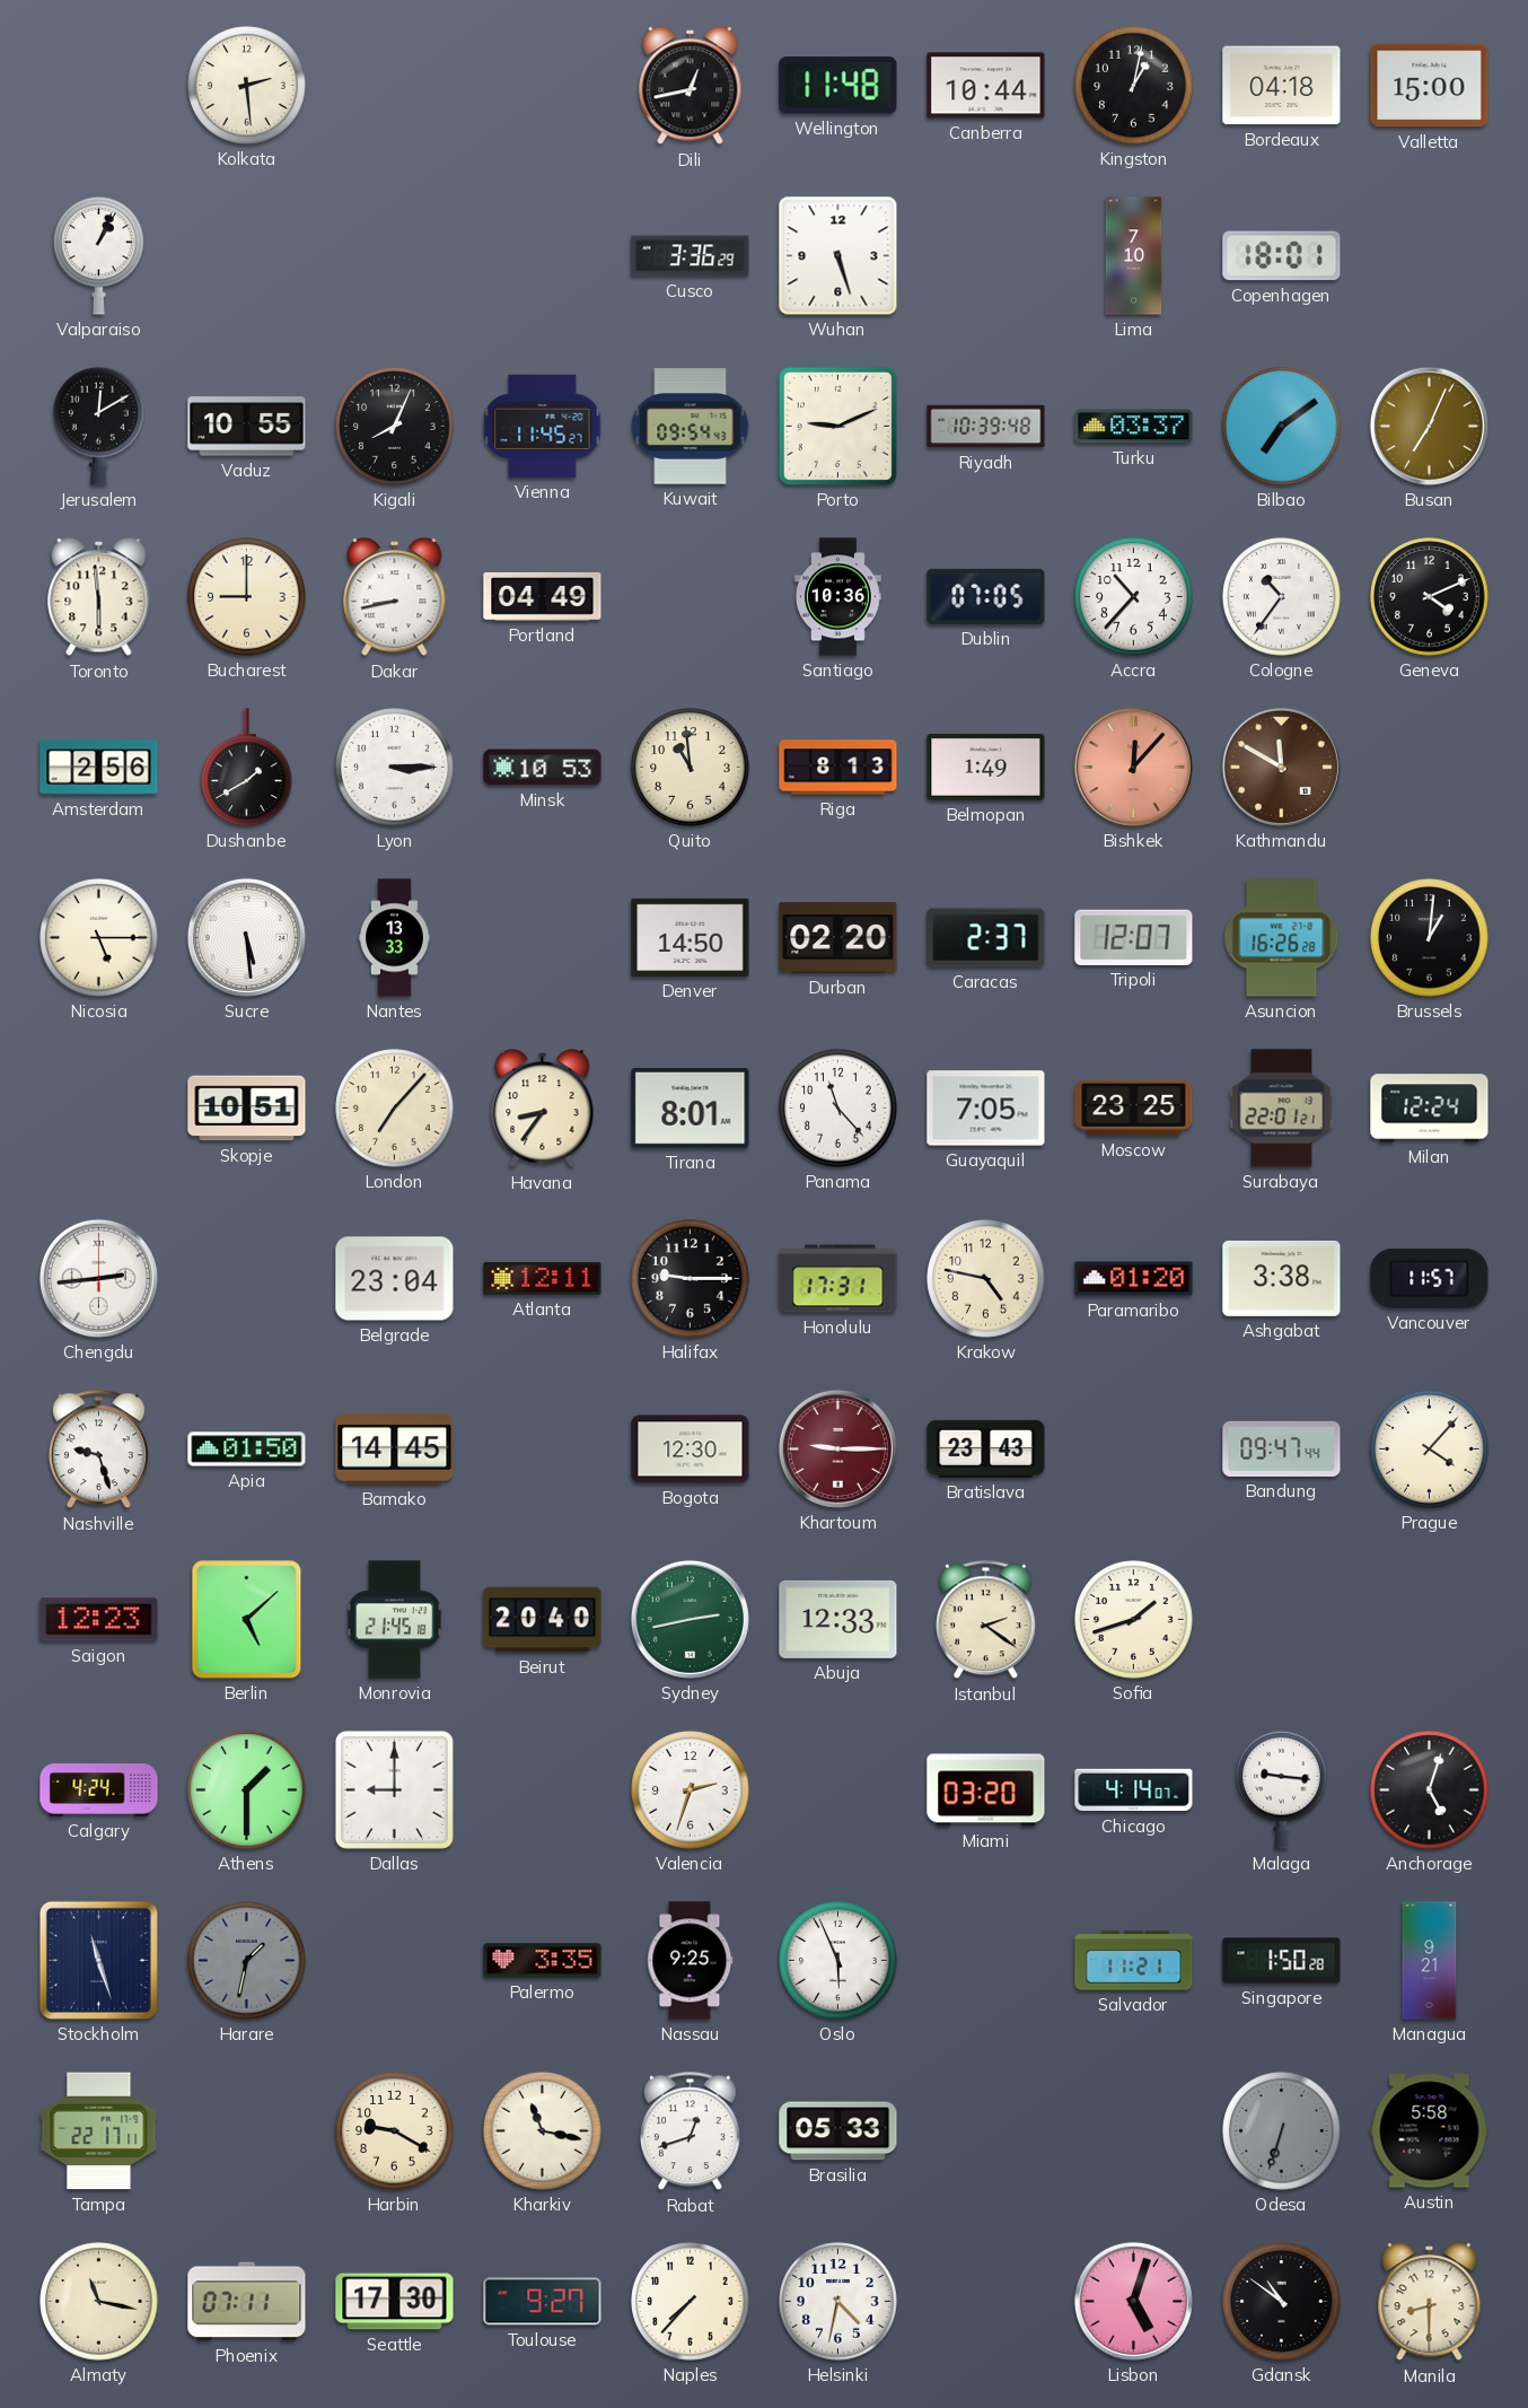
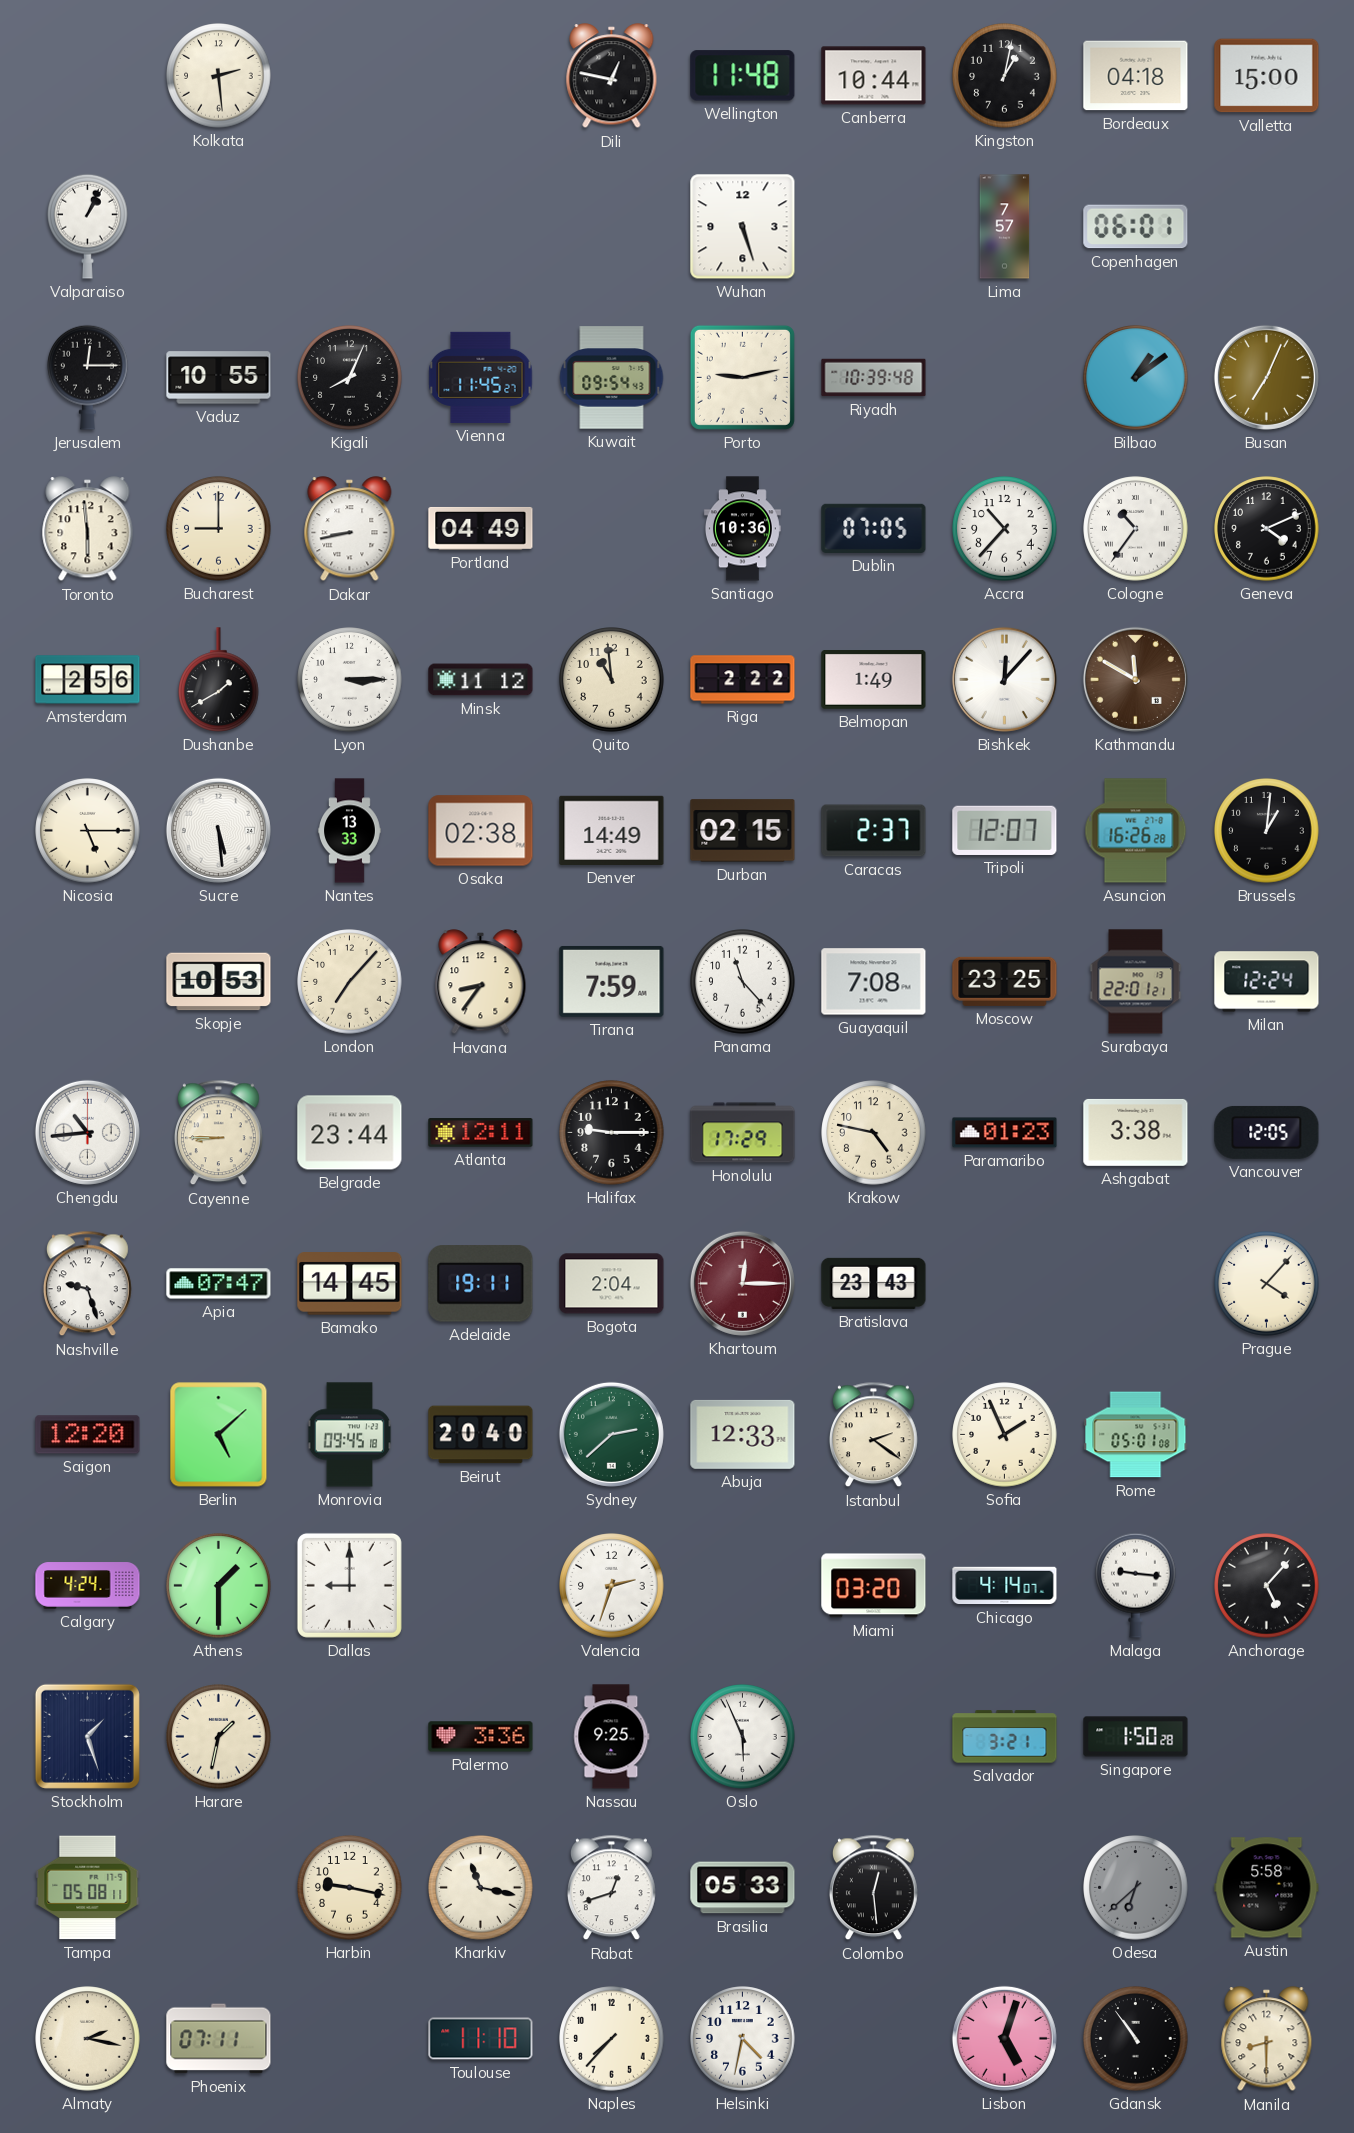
Dili: 12:43 -> 12:47 (612, 76)
Cusco: 3:36 -> none (691, 256)
Lima: 7:10 -> 7:57 (1005, 227)
Copenhagen: 18:01 -> 06:01 (1136, 227)
Jerusalem: 12:10 -> 12:15 (88, 377)
Porto: 9:11 -> 9:13 (742, 377)
Turku: 03:37 -> none (1134, 427)
Bilbao: 7:09 -> 1:09 (1136, 378)
Minsk: 10:53 -> 11:12 (481, 680)
Riga: 8:13 -> 2:22 (743, 680)
Bishkek dial: salmon -> white (1004, 679)
Osaka: none -> 02:38 (481, 831)
Denver: 14:50 -> 14:49 (612, 830)
Durban: 02:20 -> 02:15 (743, 831)
Skopje: 10:51 -> 10:53 (219, 982)
Tirana: 8:01 -> 7:59 (612, 981)
Guayaquil: 7:05 -> 7:08 (874, 982)
Chengdu: 2:44 -> 10:44 (87, 1132)
Cayenne: none -> 8:45 (218, 1133)
Belgrade: 23:04 -> 23:44 (350, 1133)
Honolulu: 17:31 -> 17:29 (743, 1133)
Paramaribo: 01:20 -> 01:23 (1005, 1133)
Vancouver: 11:57 -> 12:05 (1267, 1132)
Apia: 01:50 -> 07:47 (219, 1284)
Adelaide: none -> 19:11 (481, 1284)
Bogota: 12:30 -> 2:04 (612, 1284)
Khartoum: 9:15 -> 12:15 (742, 1283)
Bandung: 09:47 -> none (1282, 1448)
Saigon: 12:23 -> 12:20 (88, 1435)
Monrovia: 21:45 -> 09:45 (350, 1435)
Sydney: 2:43 -> 2:38 (611, 1434)
Sofia: 1:42 -> 1:56 (1005, 1435)
Rome: none -> 05:01 (1136, 1435)
Anchorage: 5:03 -> 5:07 (1267, 1586)
Stockholm: 11:27 -> 1:27 (87, 1736)
Harare dial: grey -> cream (219, 1737)
Palermo: 3:35 -> 3:36 (481, 1737)
Salvador: 11:21 -> 3:21 (1005, 1737)
Managua: 9:21 -> none (1430, 1961)
Tampa: 22:17 -> 05:08 (88, 1888)
Harbin: 9:20 -> 9:17 (350, 1888)
Colombo: none -> 12:29 (873, 1888)
Odesa: 6:33 -> 6:38 (1136, 1888)
Almaty: 11:17 -> 2:17 (88, 2039)
Seattle: 17:30 -> none (395, 2302)
Toulouse: 9:27 -> 11:10 (481, 2039)
Gdansk: 10:51 -> 10:54 (1136, 2039)
